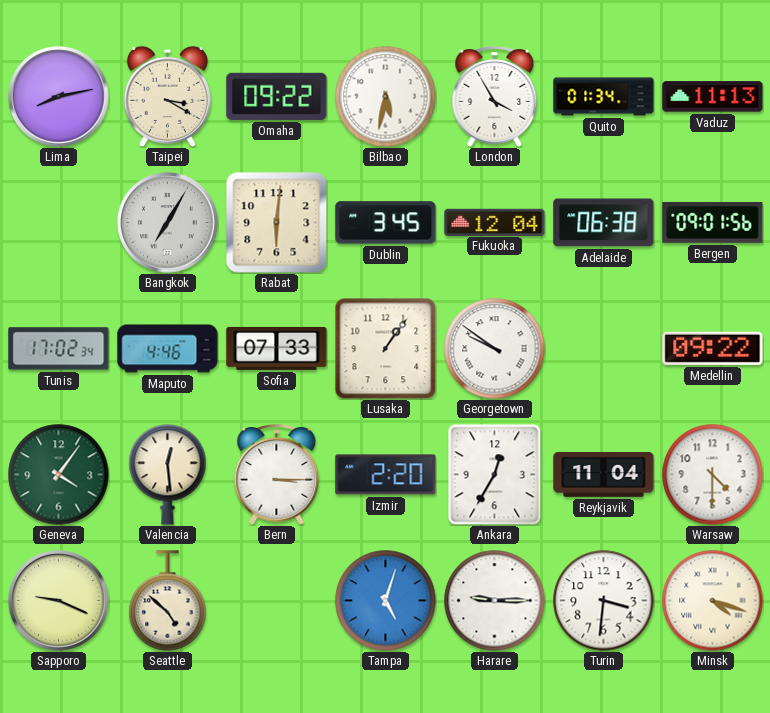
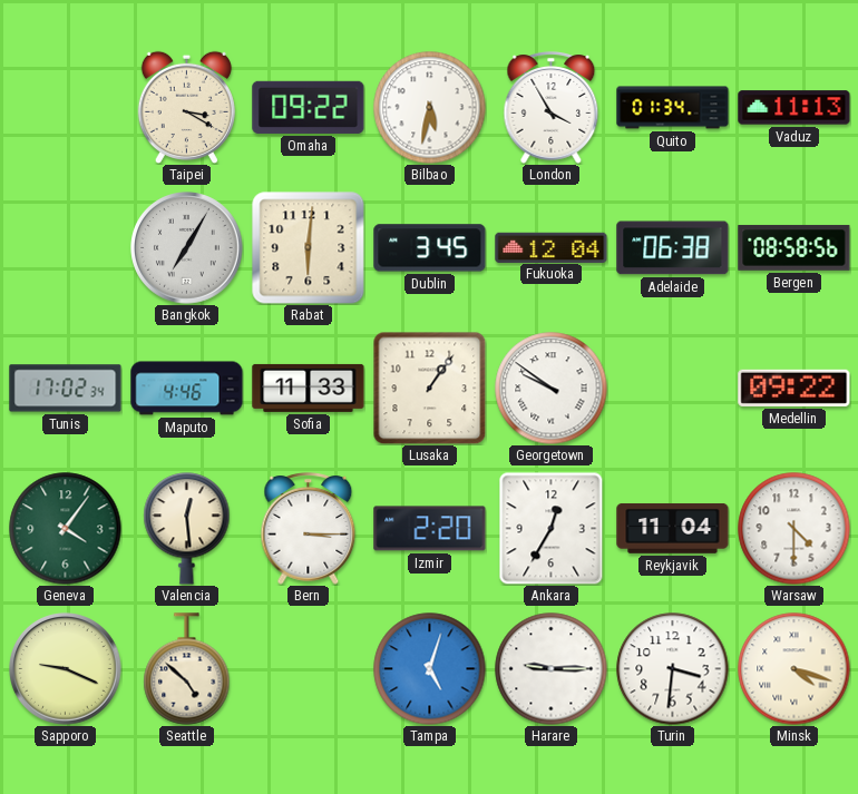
Lima: 8:13 -> none (59, 97)
Bergen: 09:01 -> 08:58 (794, 247)
Sofia: 07:33 -> 11:33 (309, 388)
